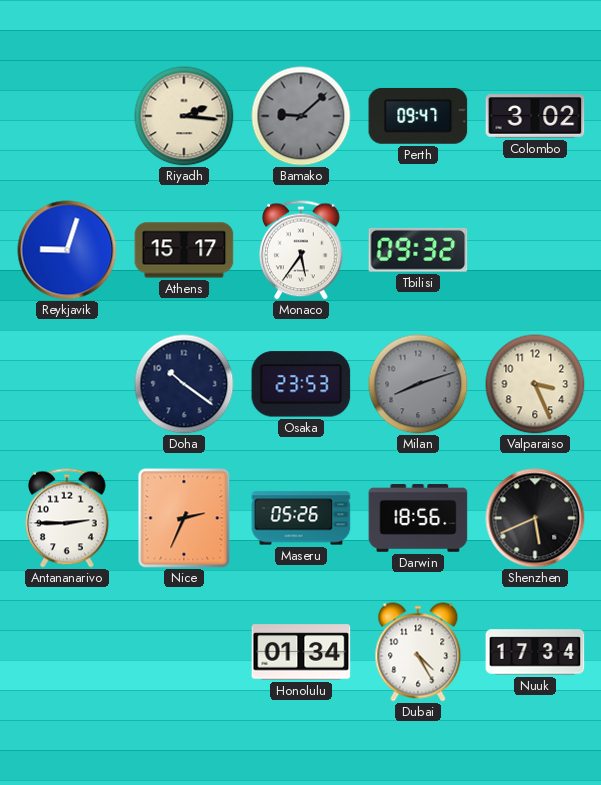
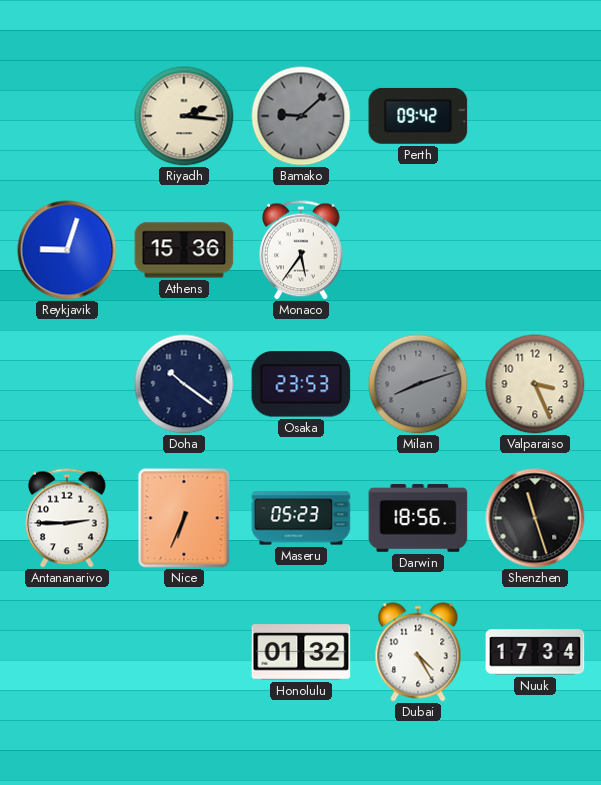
Perth: 09:47 -> 09:42 (418, 116)
Colombo: 3:02 -> none (535, 116)
Athens: 15:17 -> 15:36 (184, 250)
Tbilisi: 09:32 -> none (418, 250)
Nice: 2:34 -> 6:34 (184, 518)
Maseru: 05:26 -> 05:23 (301, 518)
Shenzhen: 5:41 -> 11:27 (535, 518)
Honolulu: 01:34 -> 01:32 (301, 652)
